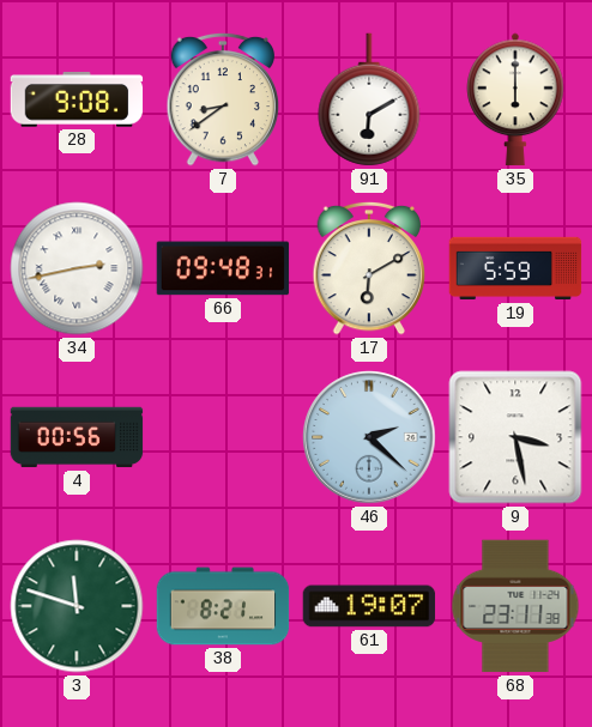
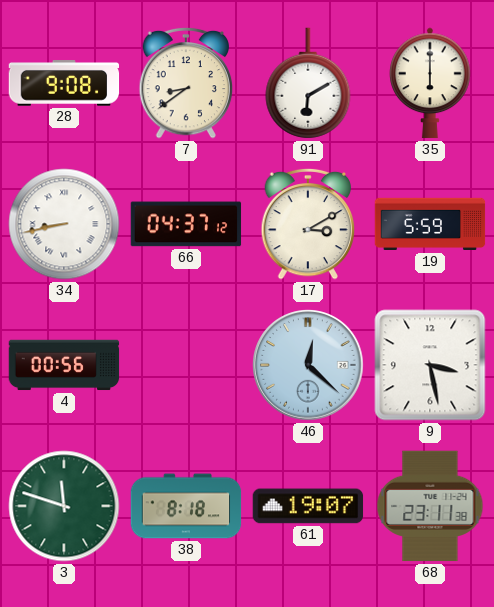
34: 2:43 -> 8:43 (64, 224)
66: 09:48 -> 04:37 (186, 224)
17: 6:10 -> 3:10 (308, 224)
46: 2:22 -> 12:22 (308, 365)
38: 8:21 -> 8:18 (186, 506)
